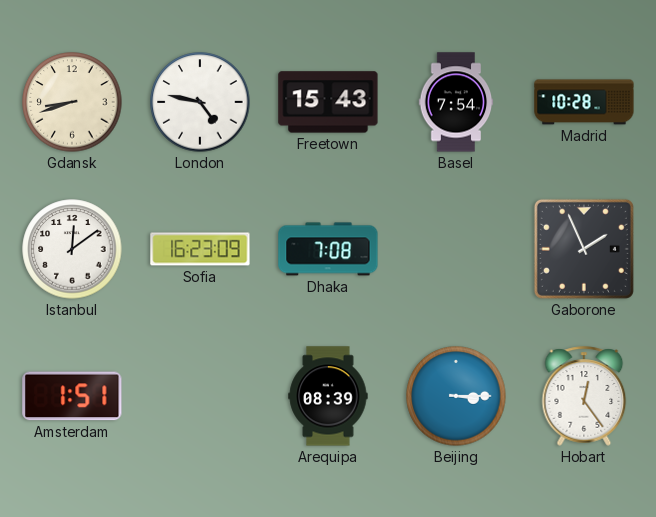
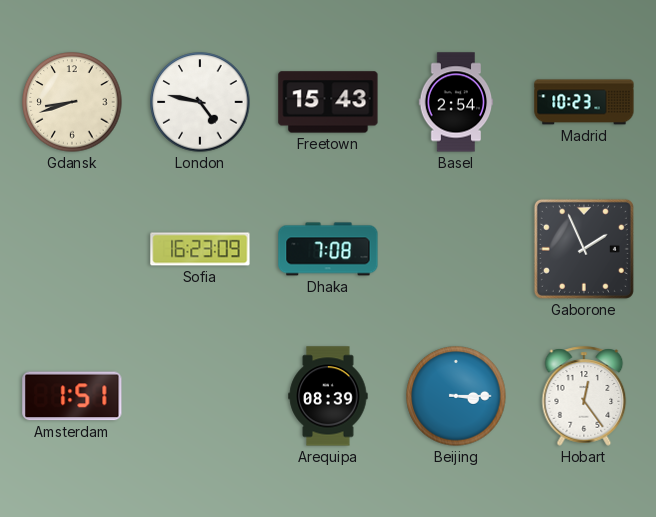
Basel: 7:54 -> 2:54 (456, 102)
Madrid: 10:28 -> 10:23 (584, 102)
Istanbul: 12:09 -> none (72, 249)
